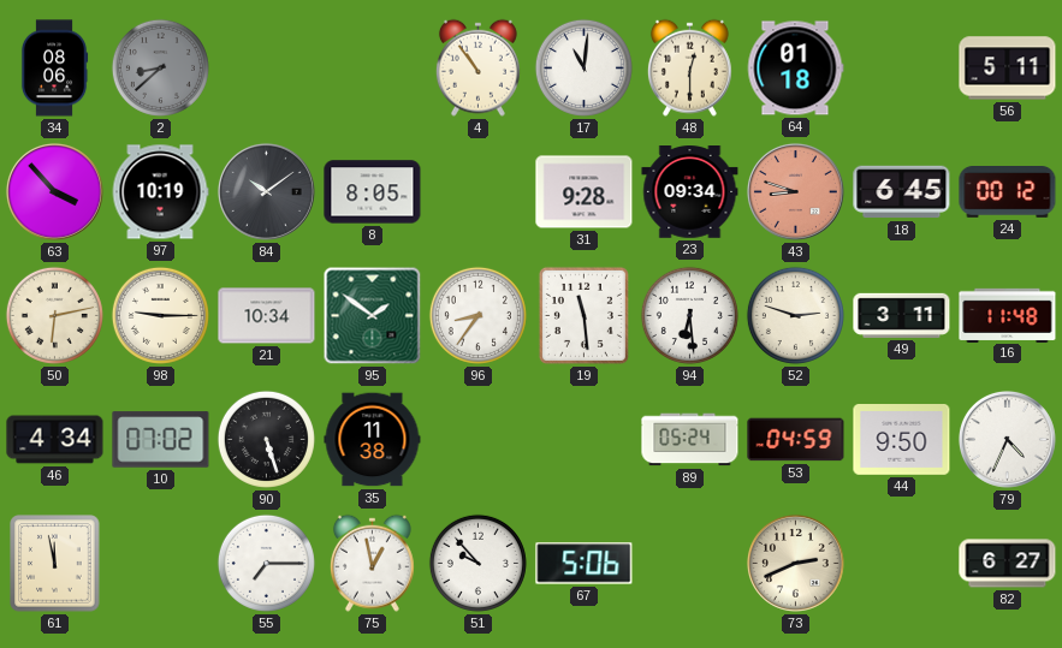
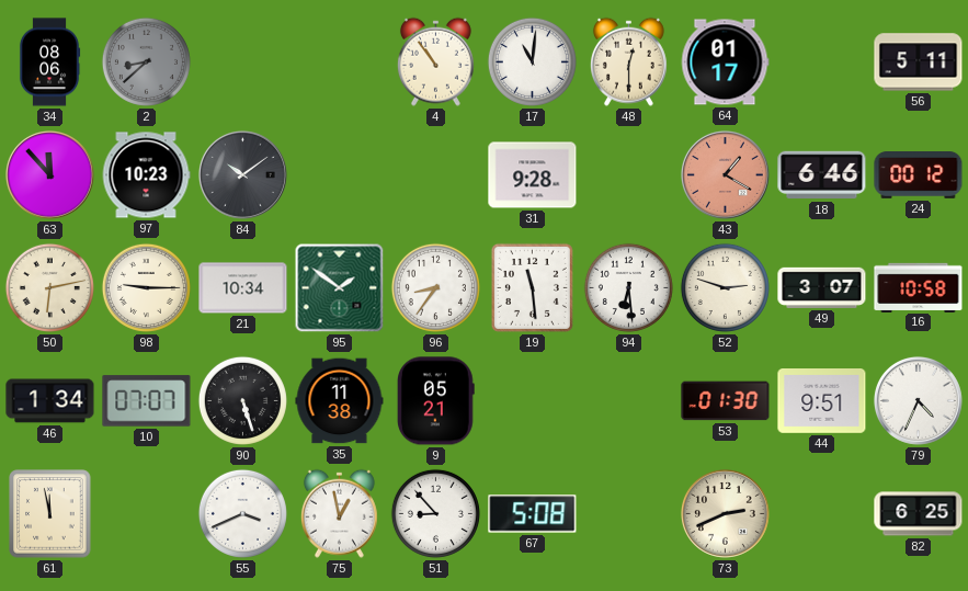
64: 01:18 -> 01:17 (725, 62)
63: 3:53 -> 11:53 (49, 174)
97: 10:19 -> 10:23 (146, 175)
8: 8:05 -> none (373, 192)
23: 09:34 -> none (690, 192)
43: 8:48 -> 1:20 (725, 174)
18: 6:45 -> 6:46 (822, 175)
49: 3:11 -> 3:07 (822, 287)
16: 11:48 -> 10:58 (919, 287)
46: 4:34 -> 1:34 (50, 401)
10: 07:02 -> 07:07 (147, 401)
9: none -> 05:21 (436, 401)
89: 05:24 -> none (690, 440)
53: 04:59 -> 01:30 (726, 401)
44: 9:50 -> 9:51 (822, 401)
55: 7:15 -> 3:41 (242, 513)
51: 9:53 -> 8:53 (435, 513)
67: 5:06 -> 5:08 (533, 514)
82: 6:27 -> 6:25 (919, 514)
